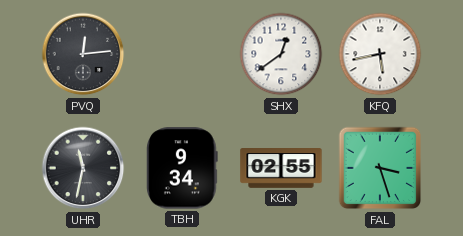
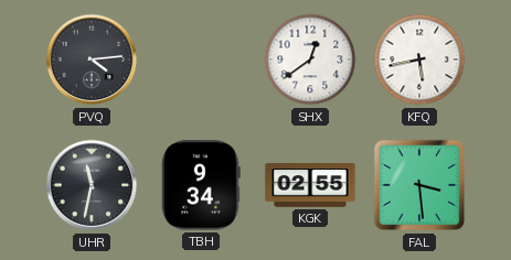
PVQ: 12:14 -> 4:14 (92, 59)
FAL: 3:27 -> 3:29 (419, 185)
